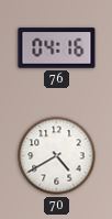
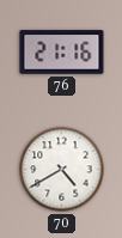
76: 04:16 -> 21:16 (62, 53)
